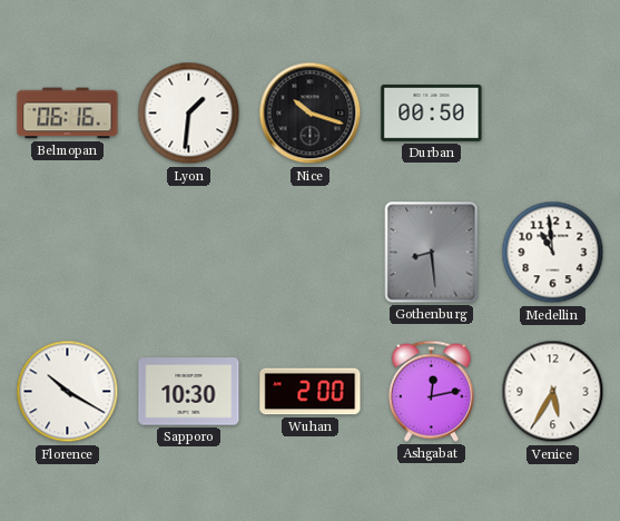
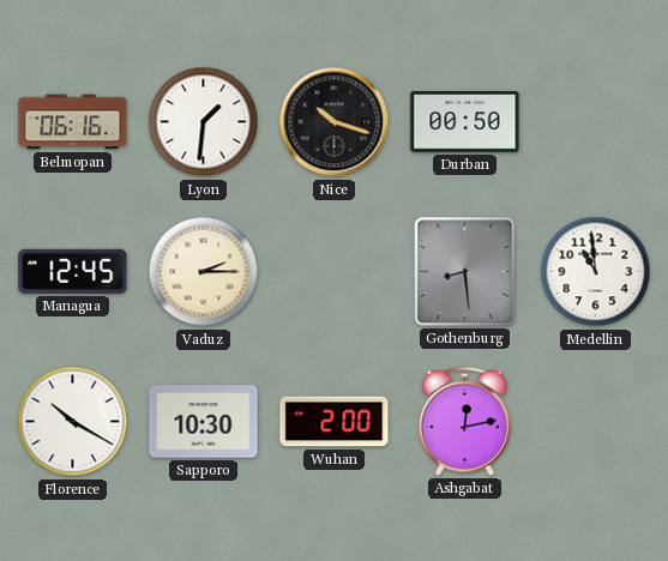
Managua: none -> 12:45 (73, 271)
Vaduz: none -> 2:15 (204, 272)
Venice: 5:35 -> none (553, 392)
